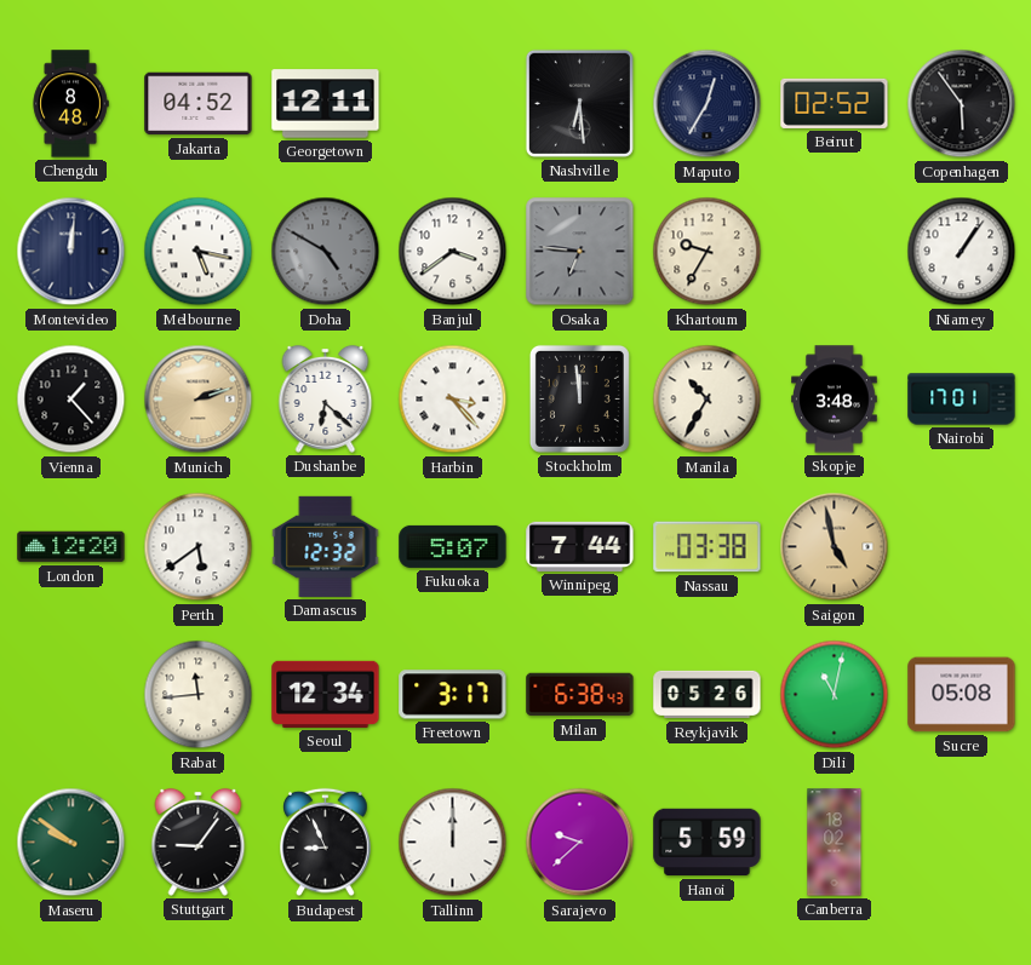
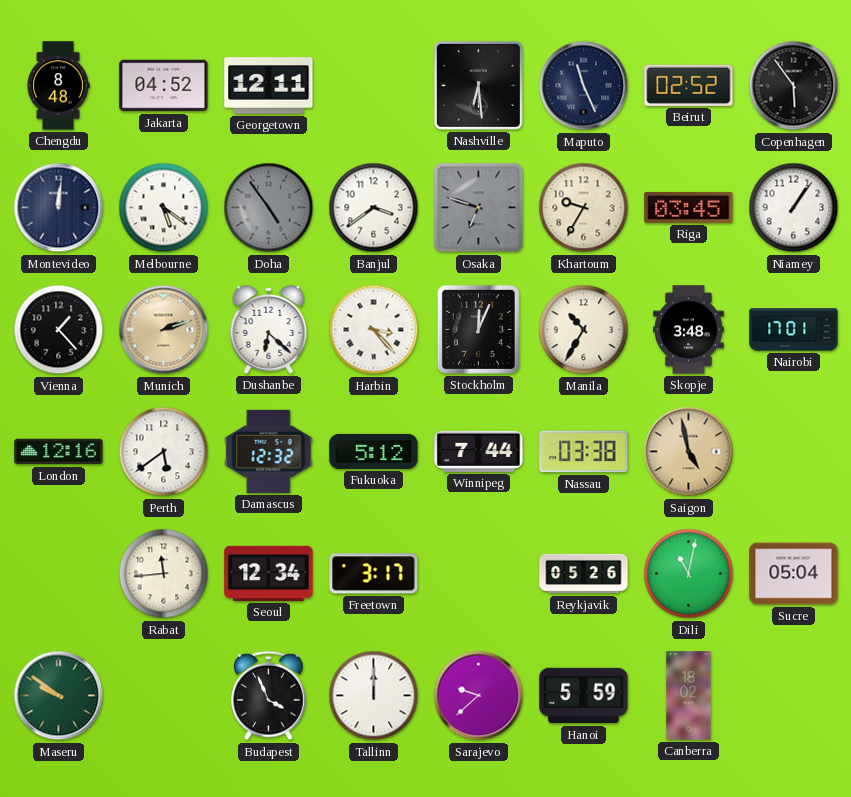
Maputo: 12:35 -> 11:26 (584, 86)
Melbourne: 5:17 -> 5:21 (164, 208)
Doha: 4:50 -> 4:54 (269, 208)
Osaka: 6:46 -> 6:48 (479, 208)
Riga: none -> 03:45 (689, 207)
Stockholm: 11:59 -> 12:04 (478, 329)
London: 12:20 -> 12:16 (59, 452)
Fukuoka: 5:07 -> 5:12 (374, 451)
Milan: 6:38 -> none (580, 695)
Sucre: 05:08 -> 05:04 (794, 574)
Stuttgart: 9:06 -> none (199, 841)
Budapest: 8:56 -> 3:56 (269, 696)
